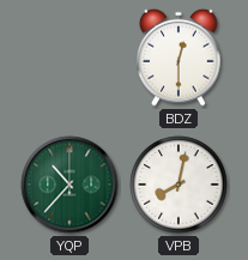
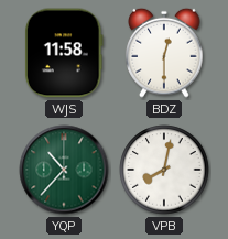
WJS: none -> 11:58 (64, 53)
